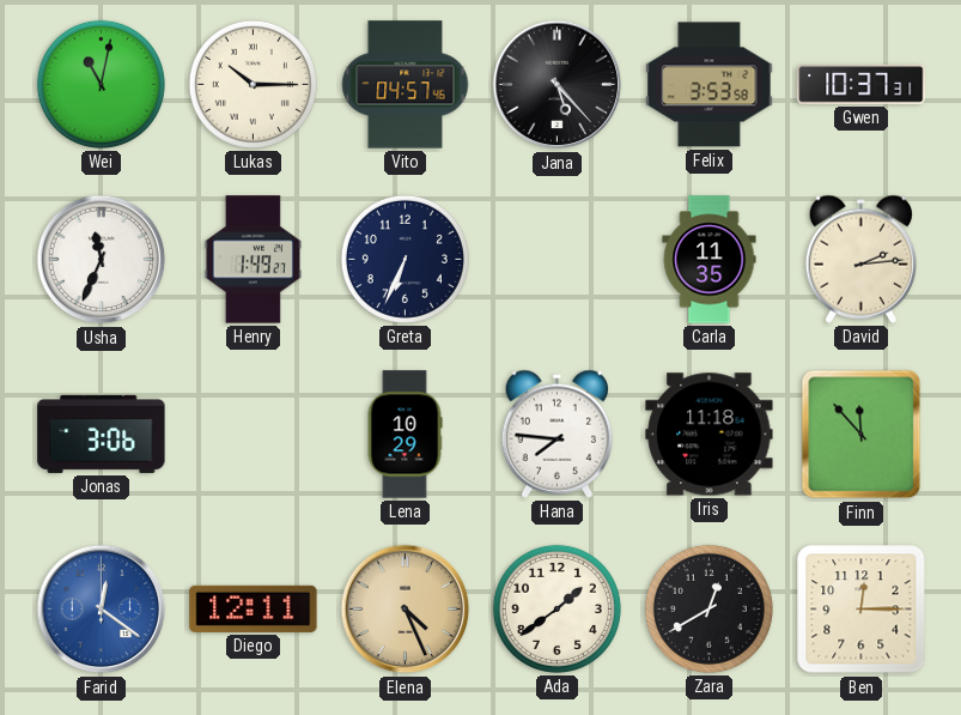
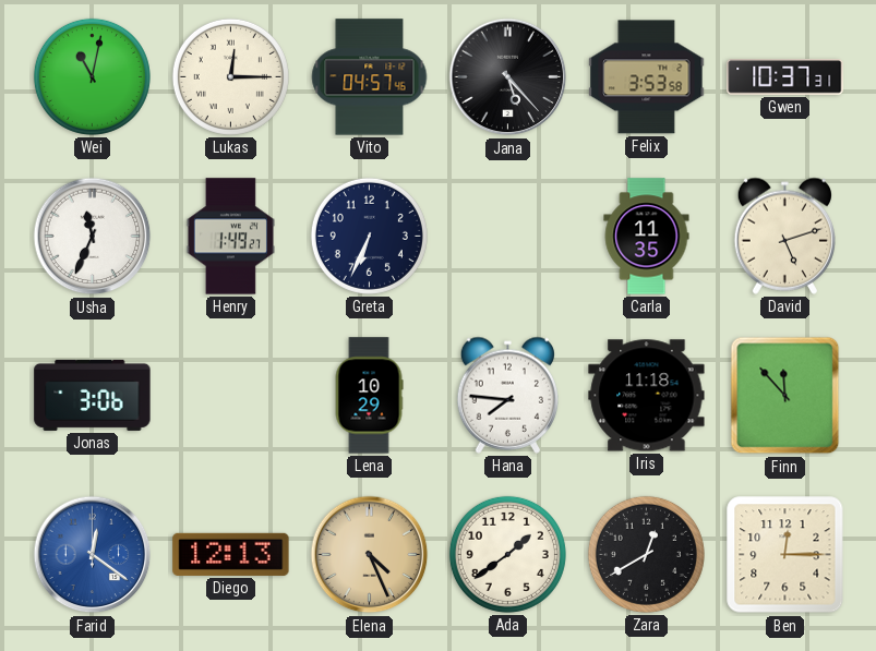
Lukas: 10:15 -> 12:15 (230, 76)
David: 2:14 -> 5:12 (784, 236)
Diego: 12:11 -> 12:13 (231, 554)
